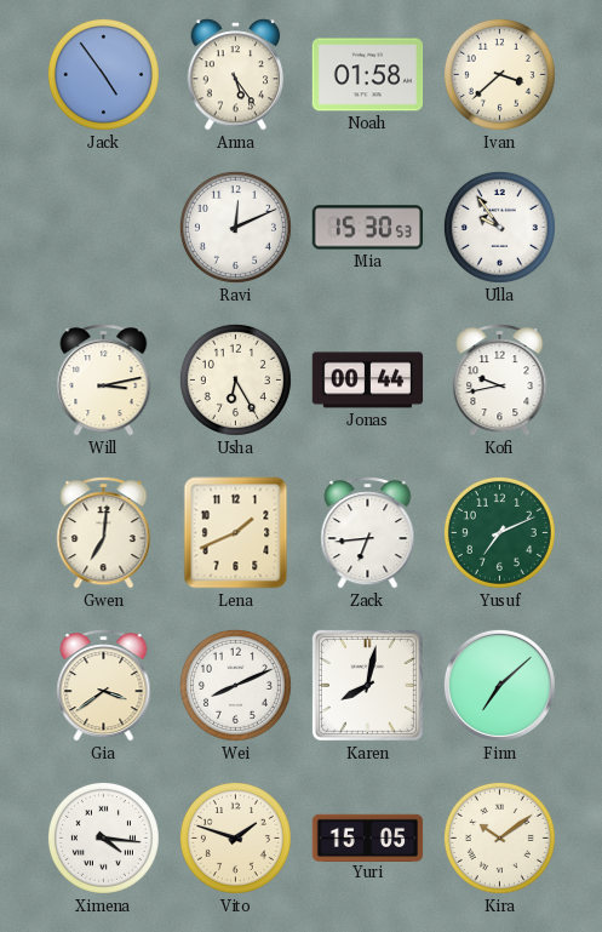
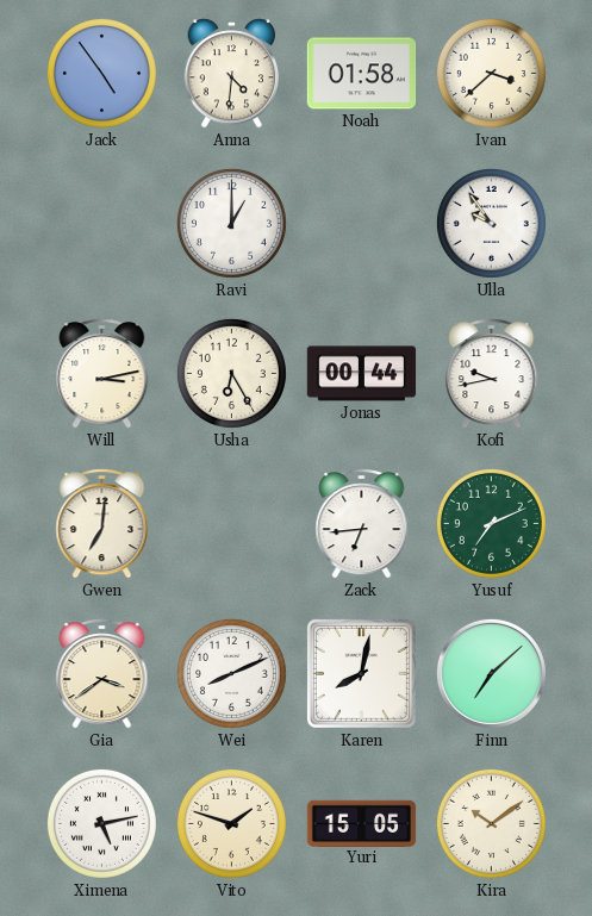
Anna: 5:24 -> 4:31 (232, 74)
Ravi: 12:11 -> 1:00 (231, 223)
Mia: 15:30 -> none (368, 228)
Lena: 1:41 -> none (236, 533)
Ximena: 4:16 -> 5:13 (101, 823)
